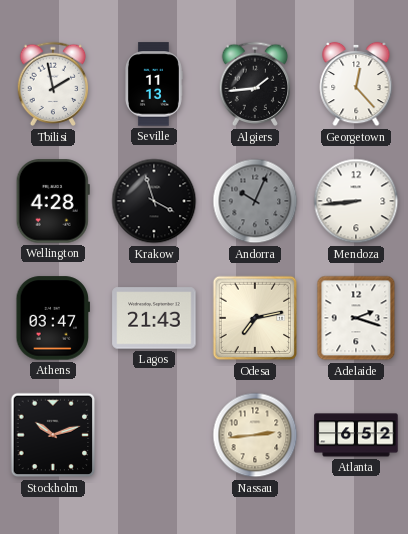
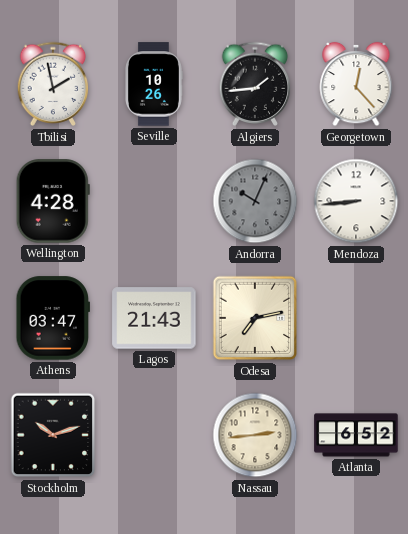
Seville: 11:13 -> 10:26 (154, 84)
Krakow: 3:57 -> none (154, 201)
Adelaide: 2:18 -> none (356, 318)
